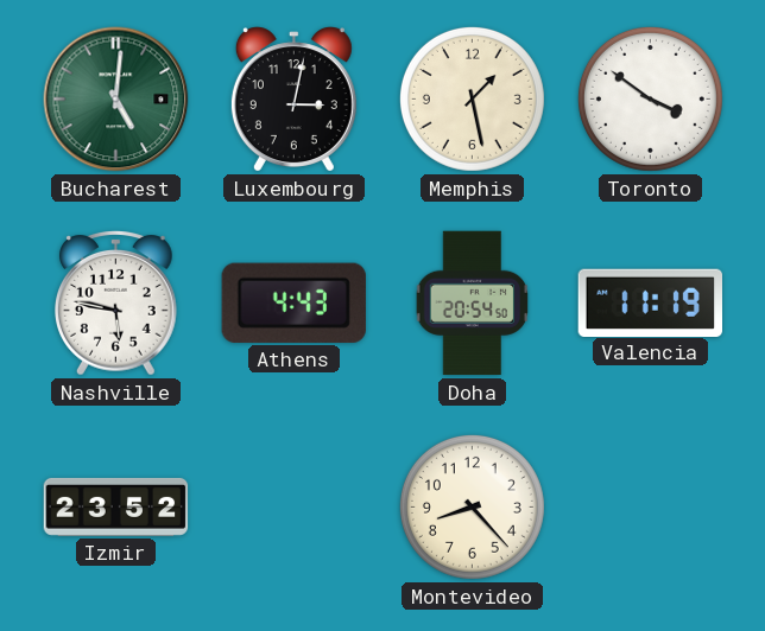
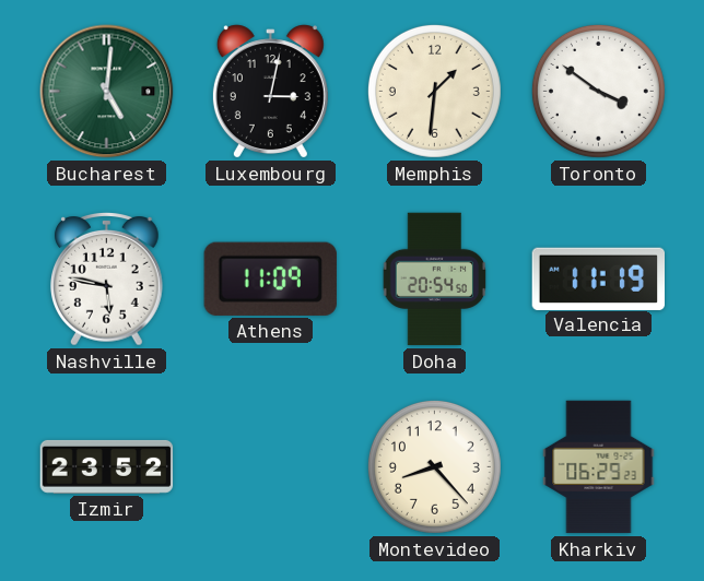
Memphis: 1:28 -> 1:31 (434, 91)
Athens: 4:43 -> 11:09 (270, 278)
Kharkiv: none -> 06:29 (599, 467)
